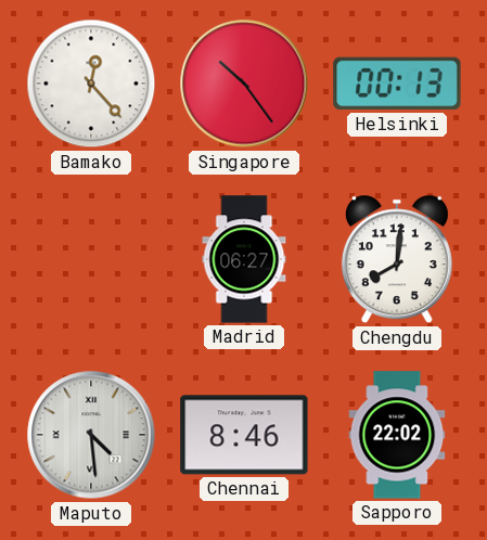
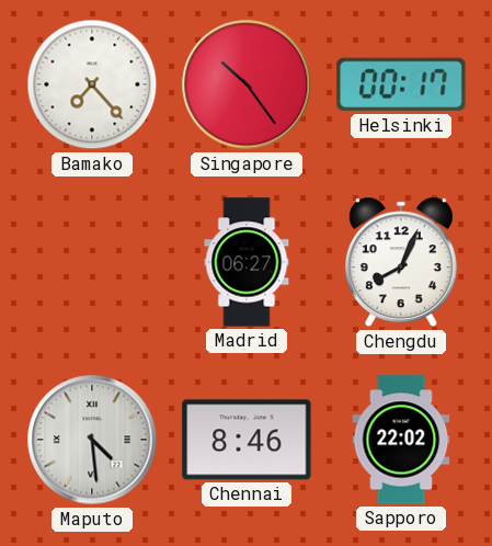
Bamako: 12:23 -> 7:23 (92, 84)
Helsinki: 00:13 -> 00:17 (401, 84)
Chengdu: 8:01 -> 8:04 (401, 262)
